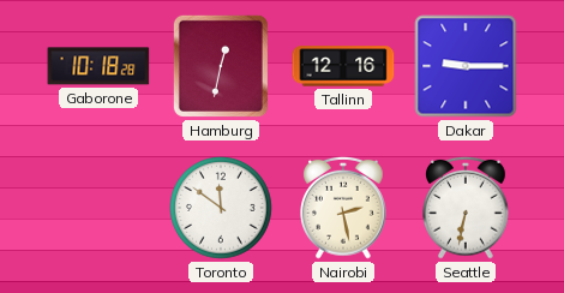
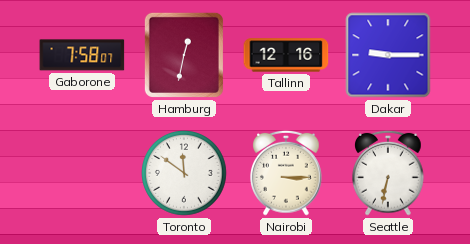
Gaborone: 10:18 -> 7:58 (82, 55)
Nairobi: 2:28 -> 3:15 (287, 173)
